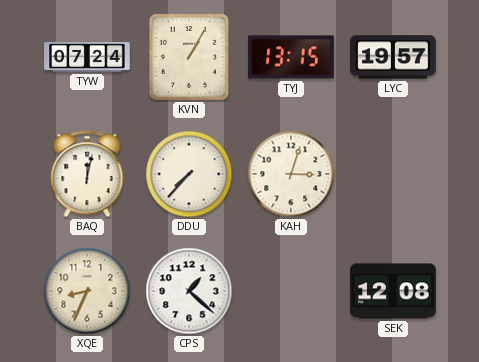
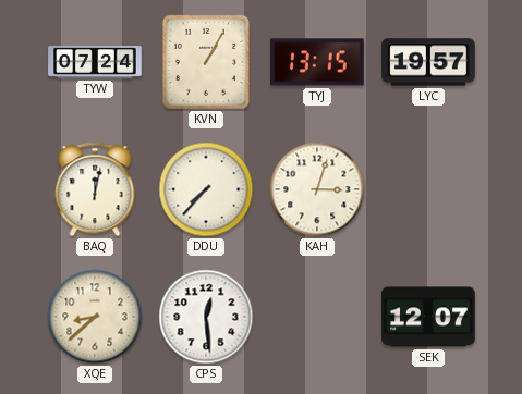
XQE: 8:34 -> 8:38 (95, 317)
CPS: 1:22 -> 12:29 (206, 317)
SEK: 12:08 -> 12:07 (428, 317)
